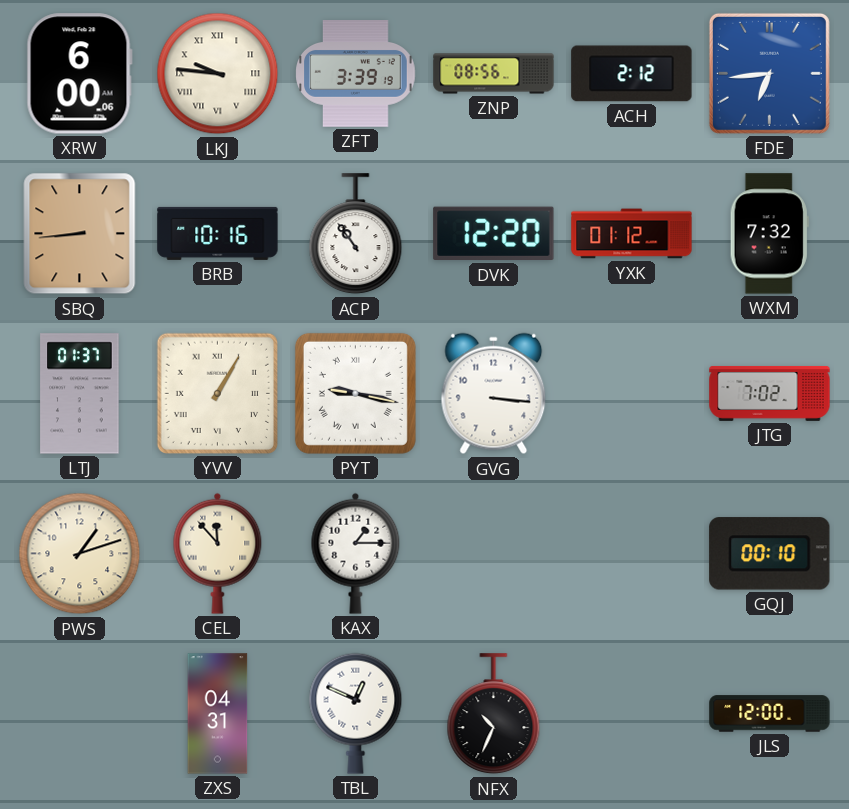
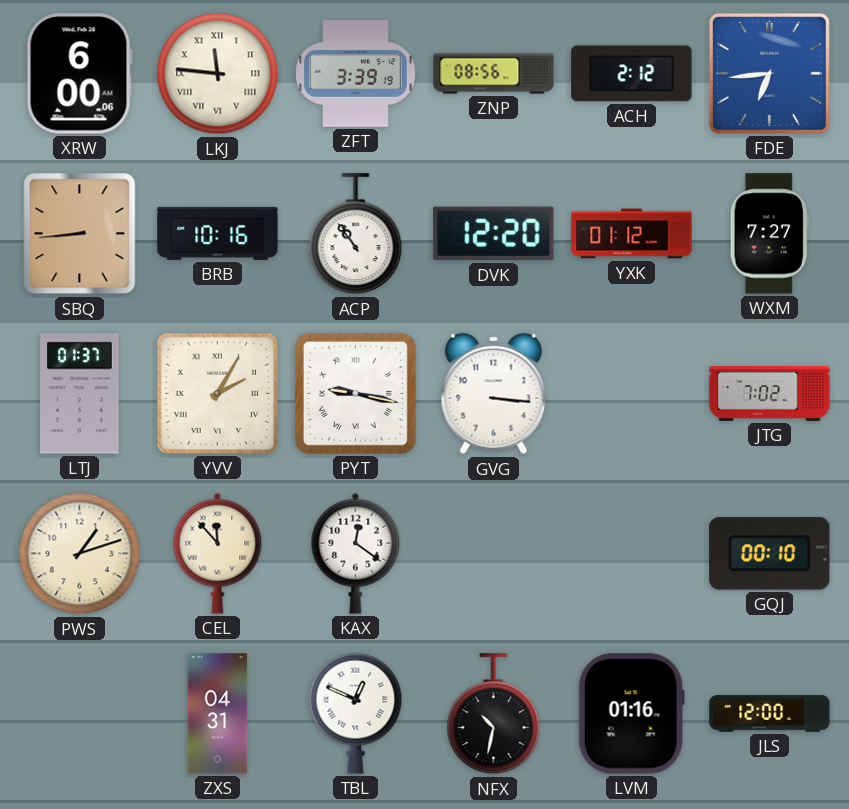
LKJ: 9:46 -> 11:46 (218, 74)
WXM: 7:32 -> 7:27 (769, 234)
YVV: 1:05 -> 2:05 (217, 393)
KAX: 1:15 -> 12:21 (356, 553)
NFX: 10:34 -> 10:32 (494, 714)
LVM: none -> 01:16 (631, 714)
